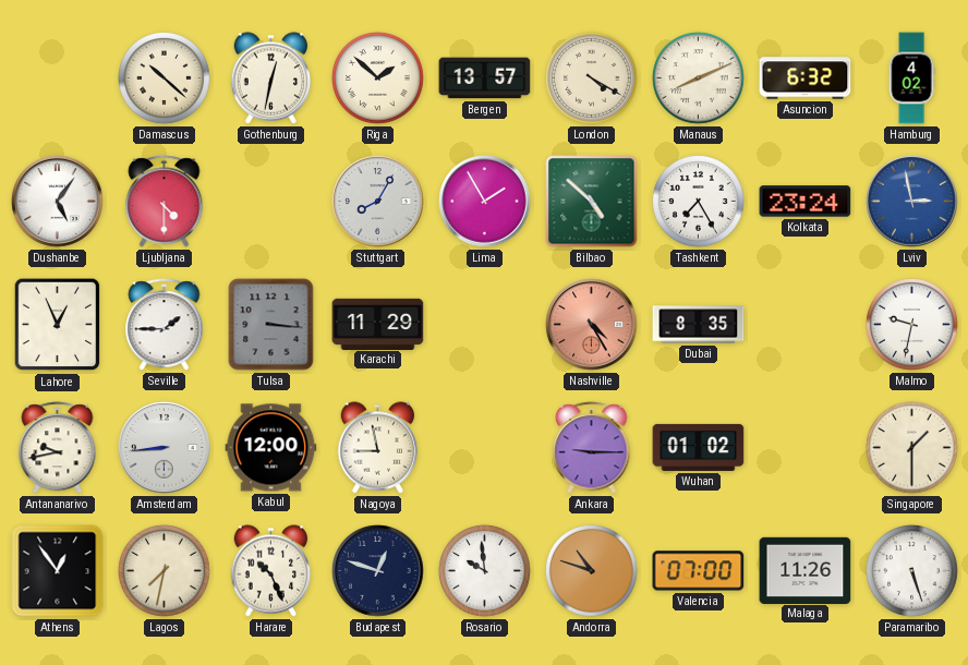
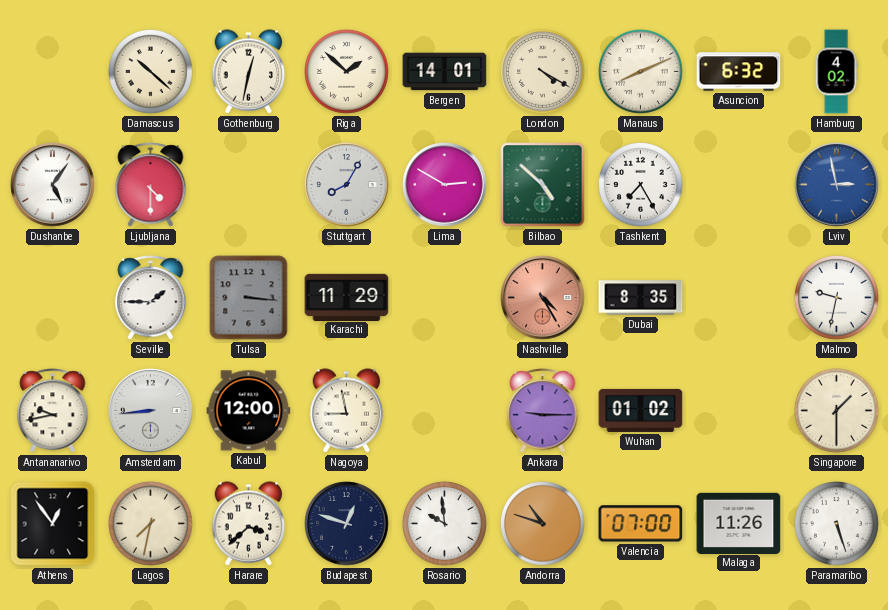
Bergen: 13:57 -> 14:01 (445, 72)
Lima: 1:55 -> 2:50 (445, 185)
Kolkata: 23:24 -> none (806, 202)
Lahore: 12:56 -> none (58, 325)
Harare: 10:26 -> 3:38 (249, 524)
